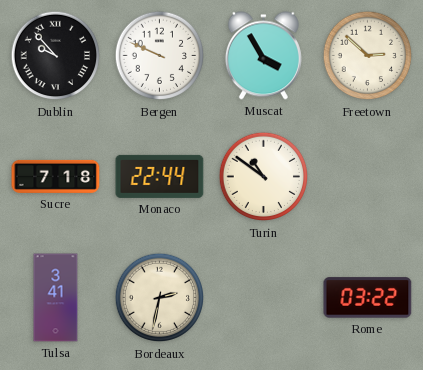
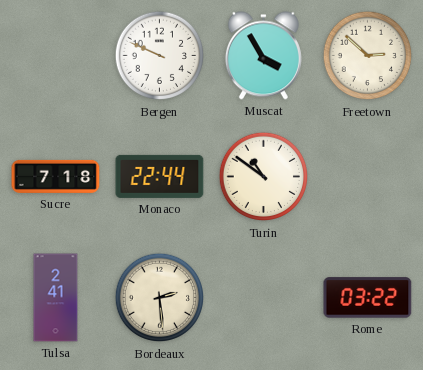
Dublin: 9:53 -> none (56, 56)
Tulsa: 3:41 -> 2:41 (56, 298)
Bordeaux: 2:32 -> 2:29 (160, 298)
